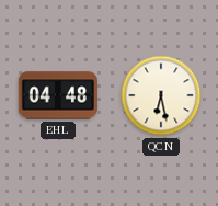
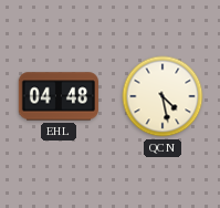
QCN: 6:28 -> 4:28 (163, 96)
